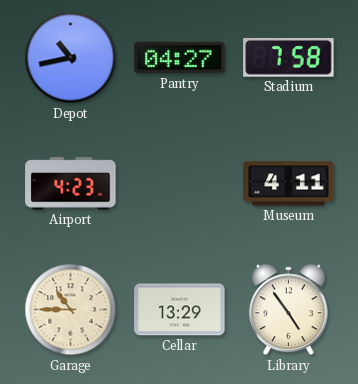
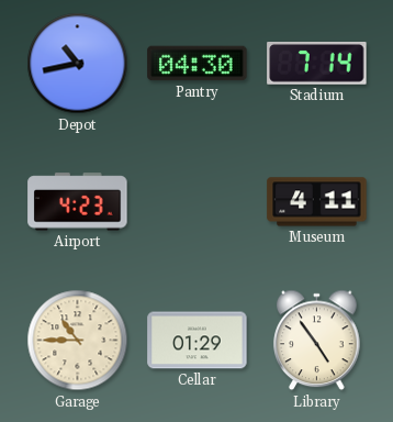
Pantry: 04:27 -> 04:30 (198, 64)
Stadium: 7:58 -> 7:14 (317, 64)
Cellar: 13:29 -> 01:29 (198, 341)
